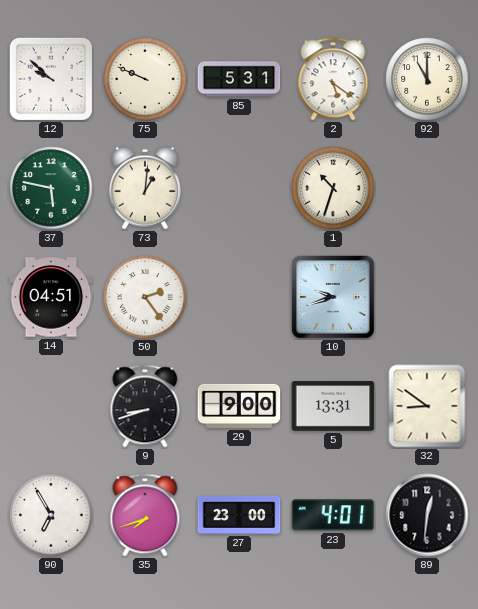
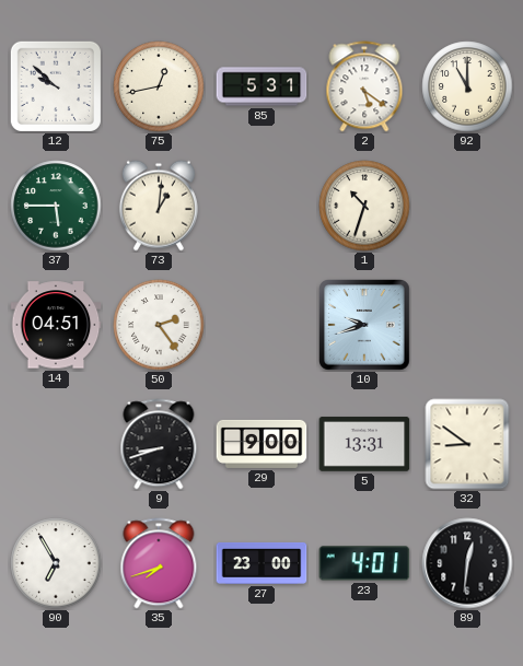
75: 9:49 -> 12:43 (159, 86)
37: 5:47 -> 5:45 (56, 206)
